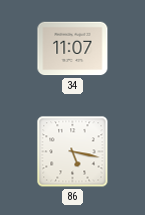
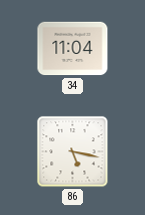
34: 11:07 -> 11:04 (73, 49)
